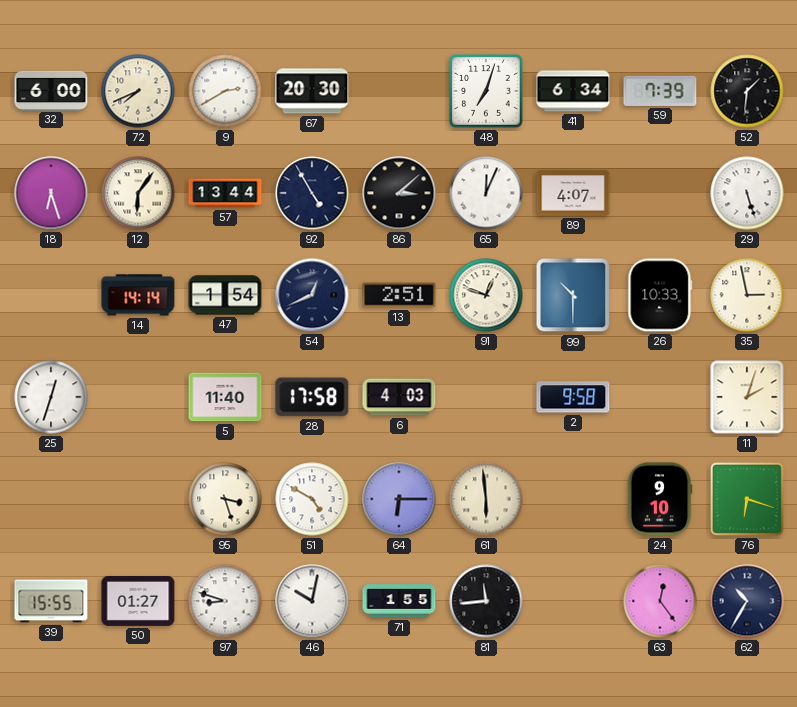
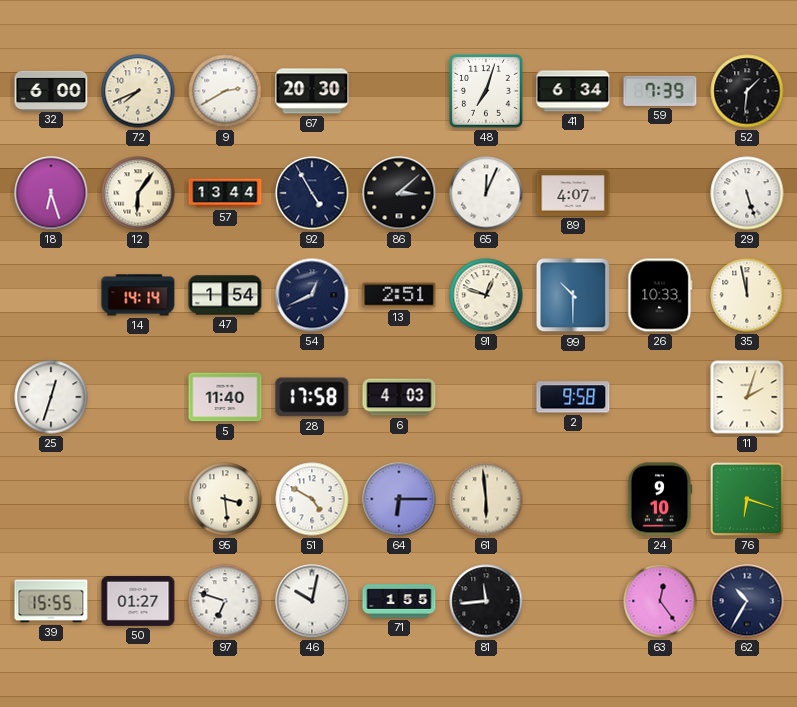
35: 2:58 -> 11:58 (747, 295)
95: 3:27 -> 3:29 (225, 499)
97: 8:48 -> 6:48 (225, 601)
